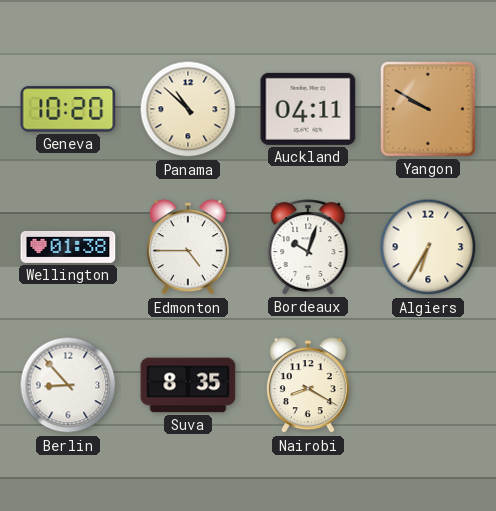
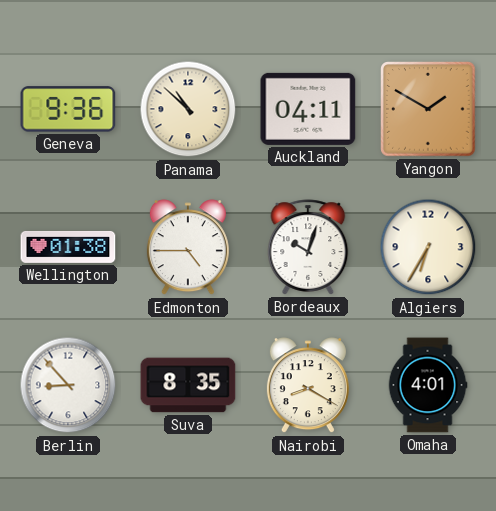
Geneva: 10:20 -> 9:36 (68, 109)
Yangon: 9:50 -> 1:50 (428, 109)
Omaha: none -> 4:01 (428, 385)
